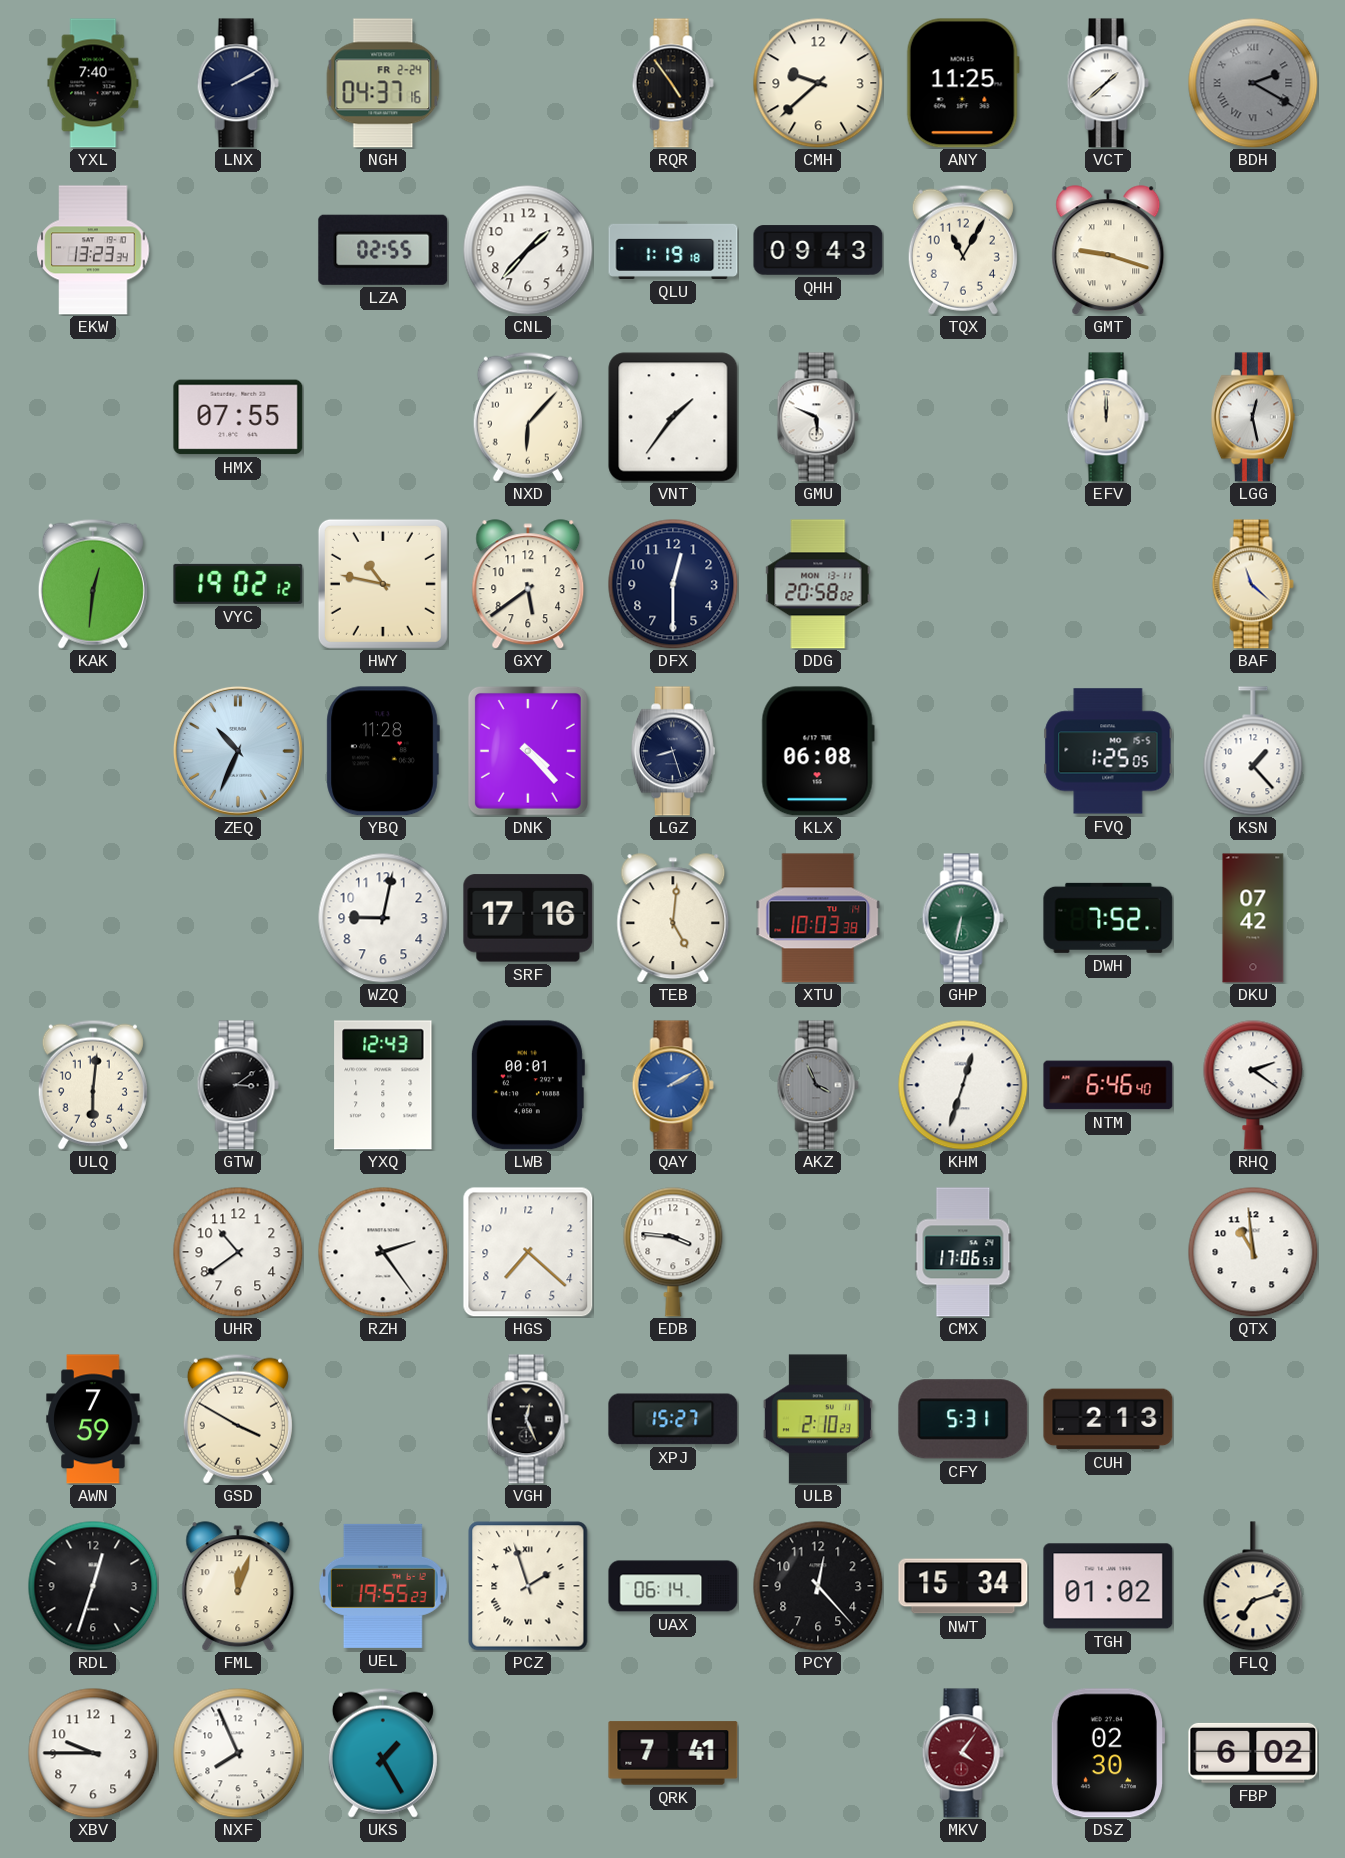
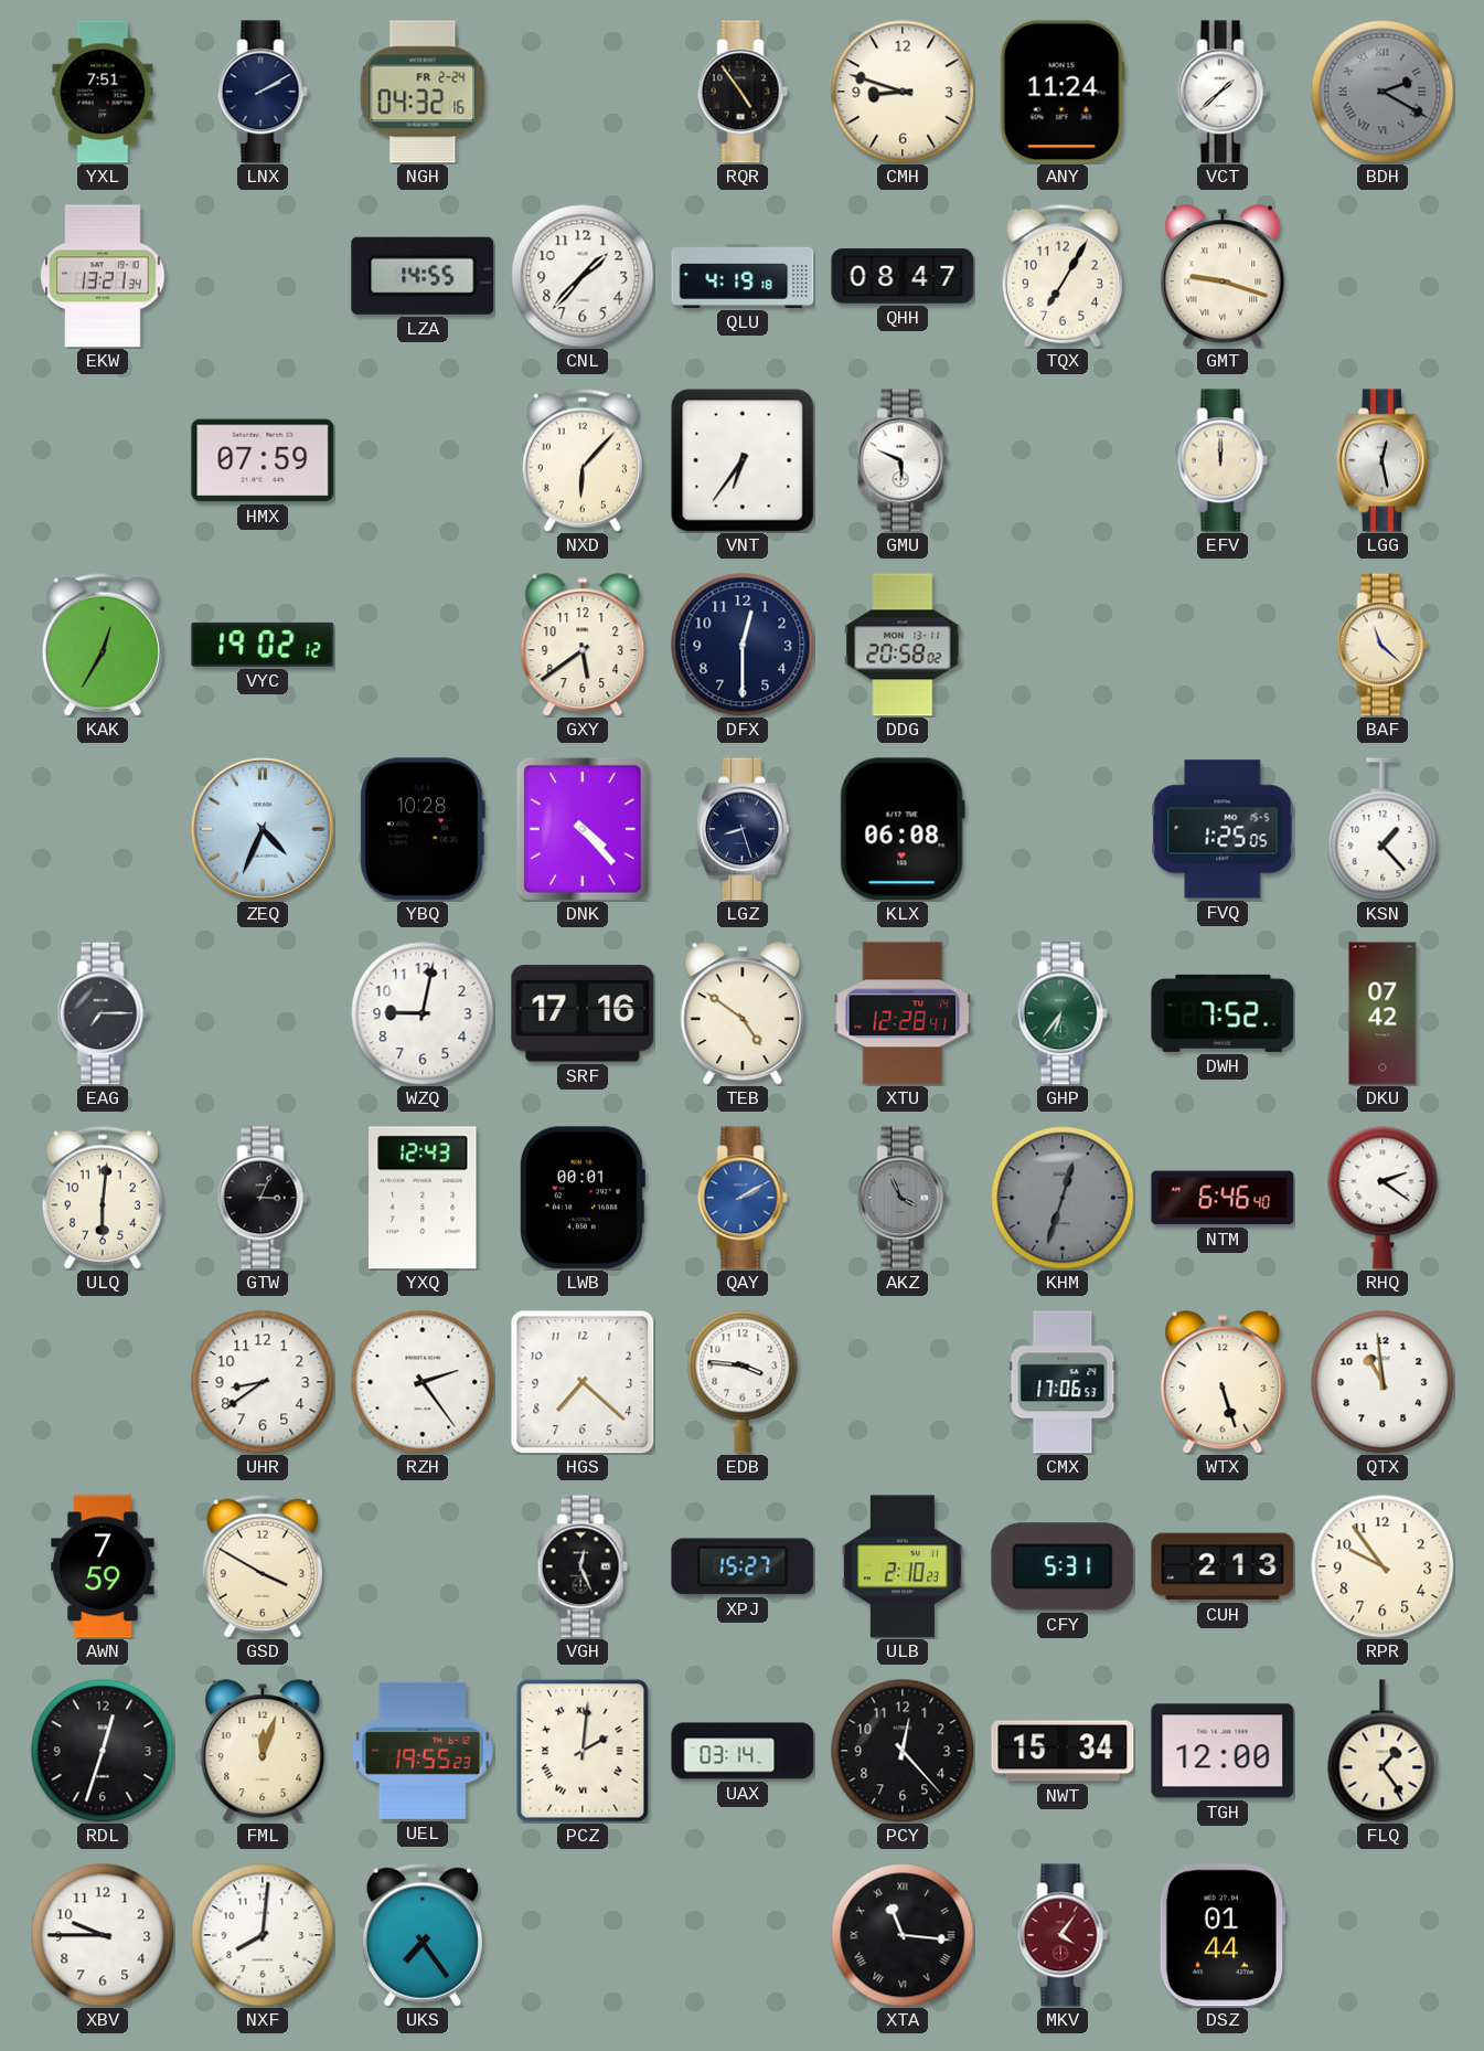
YXL: 7:40 -> 7:51 (103, 92)
NGH: 04:37 -> 04:32 (423, 92)
CMH: 9:38 -> 8:48 (903, 92)
ANY: 11:25 -> 11:24 (1063, 92)
EKW: 13:23 -> 13:21 (103, 276)
LZA: 02:55 -> 14:55 (423, 276)
QLU: 1:19 -> 4:19 (743, 276)
QHH: 09:43 -> 08:47 (903, 276)
TQX: 11:05 -> 7:05 (1063, 276)
HMX: 07:55 -> 07:59 (263, 460)
VNT: 1:36 -> 6:36 (743, 460)
KAK: 12:31 -> 12:35 (103, 645)
HWY: 10:47 -> none (383, 584)
ZEQ: 10:34 -> 4:34 (263, 829)
YBQ: 11:28 -> 10:28 (423, 829)
EAG: none -> 7:15 (103, 1013)
TEB: 5:01 -> 4:51 (743, 1013)
XTU: 10:03 -> 12:28 (903, 1013)
GHP: 6:32 -> 6:36 (1063, 1013)
GTW: 3:09 -> 3:04 (263, 1198)
KHM dial: white -> grey (1063, 1198)
UHR: 10:39 -> 8:39 (263, 1382)
WTX: none -> 5:27 (1223, 1382)
RPR: none -> 9:54 (1382, 1566)
PCZ: 1:57 -> 2:01 (583, 1751)
UAX: 06:14 -> 03:14 (743, 1751)
TGH: 01:02 -> 12:00 (1223, 1751)
FLQ: 7:12 -> 1:24 (1382, 1751)
NXF: 7:56 -> 8:01 (263, 1935)
UKS: 1:25 -> 7:24 (423, 1935)
QRK: 7:41 -> none (673, 1753)
XTA: none -> 11:16 (903, 1935)
DSZ: 02:30 -> 01:44 (1221, 1935)
FBP: 6:02 -> none (1253, 1753)
